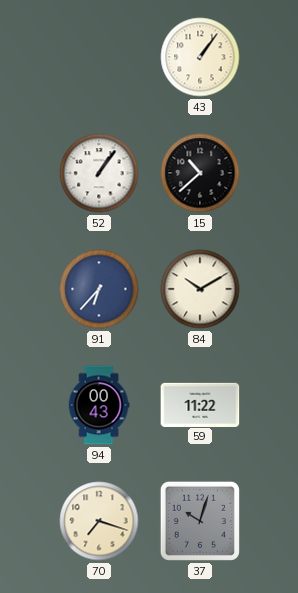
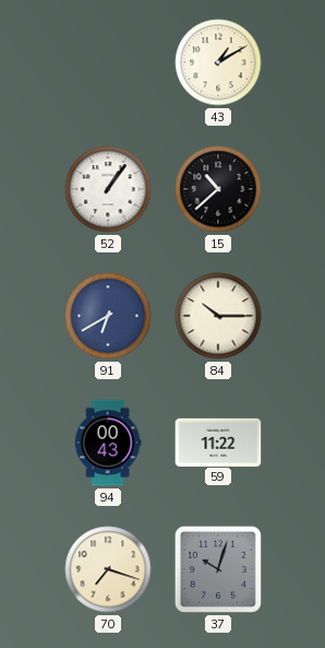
43: 1:06 -> 1:10 (218, 62)
91: 6:37 -> 6:40 (108, 316)
84: 10:10 -> 10:15 (218, 316)
